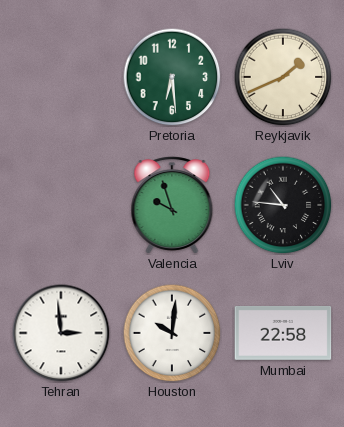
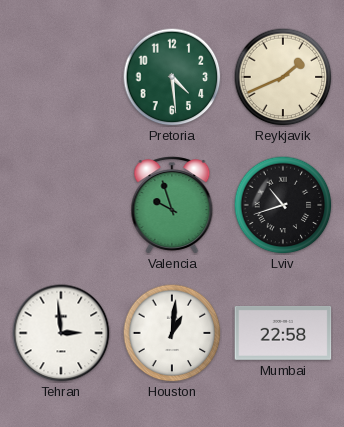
Pretoria: 6:29 -> 4:29 (172, 77)
Lviv: 10:46 -> 10:42 (283, 205)
Houston: 10:01 -> 1:01 (172, 333)
